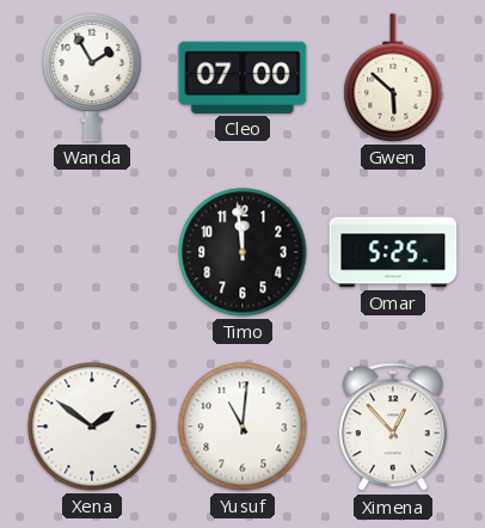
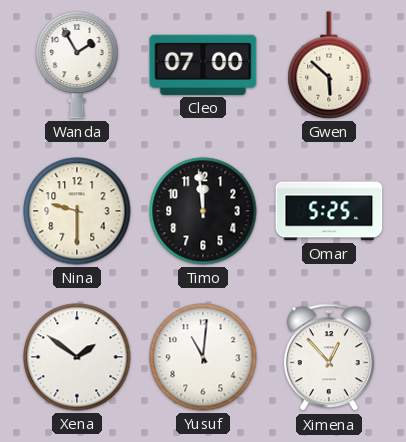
Nina: none -> 9:30 (77, 211)
